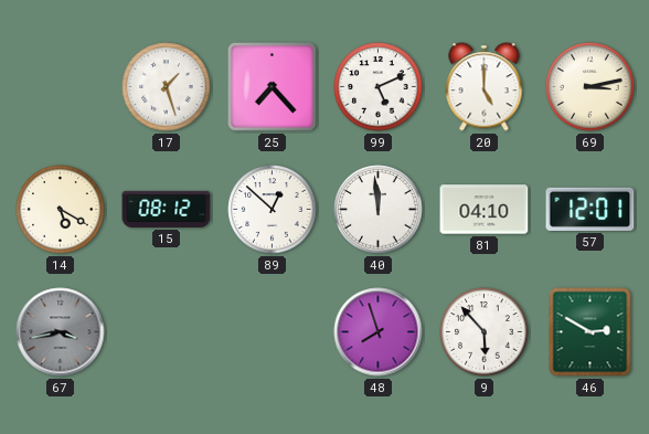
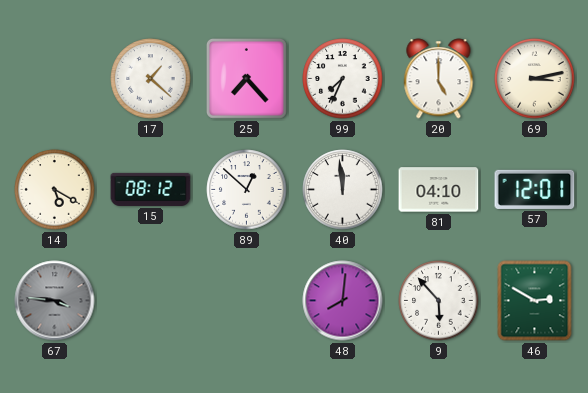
17: 1:27 -> 1:22 (151, 79)
99: 5:11 -> 7:34 (343, 79)
67: 3:43 -> 3:46 (55, 301)
48: 7:57 -> 8:01 (343, 301)
